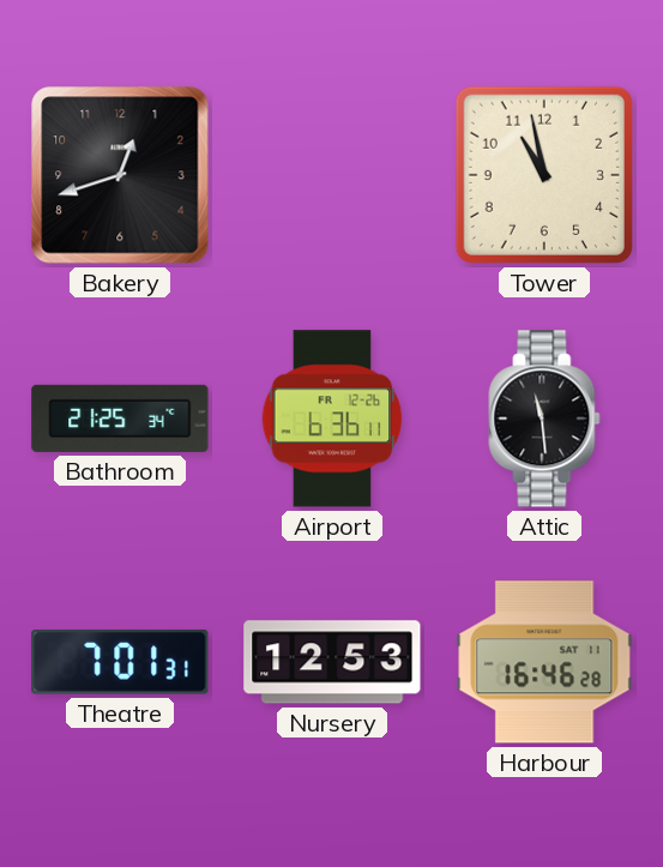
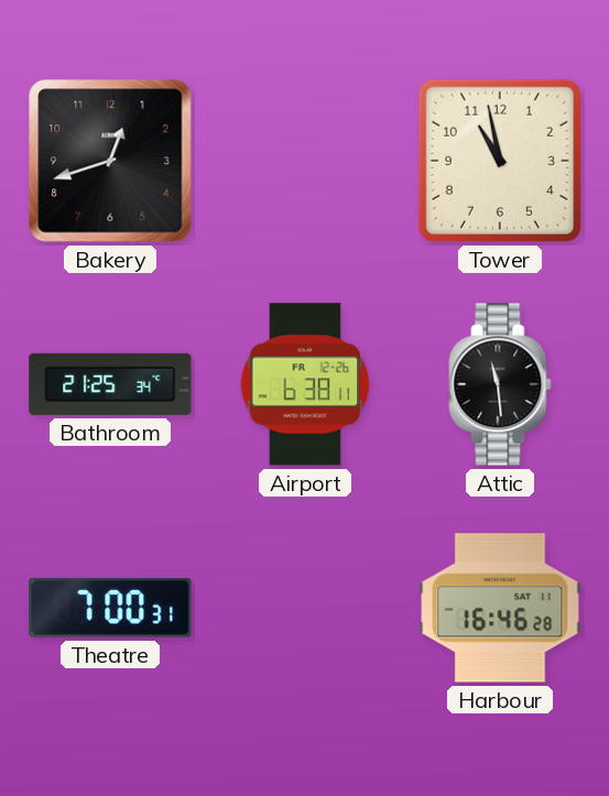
Airport: 6:36 -> 6:38 (305, 384)
Theatre: 7:01 -> 7:00 (110, 608)
Nursery: 12:53 -> none (332, 662)
